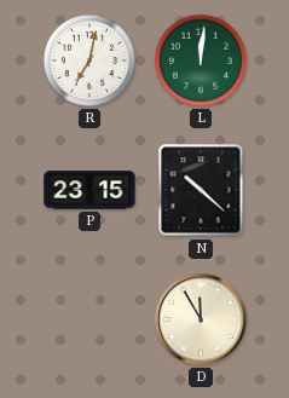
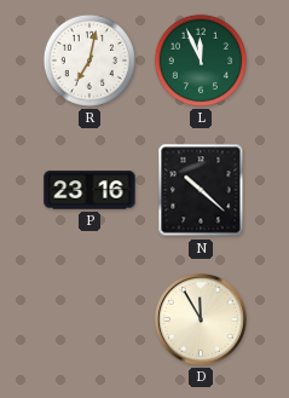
L: 12:01 -> 11:56 (201, 60)
P: 23:15 -> 23:16 (89, 190)
